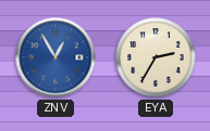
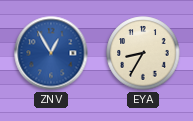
EYA: 2:35 -> 8:35 (143, 53)
